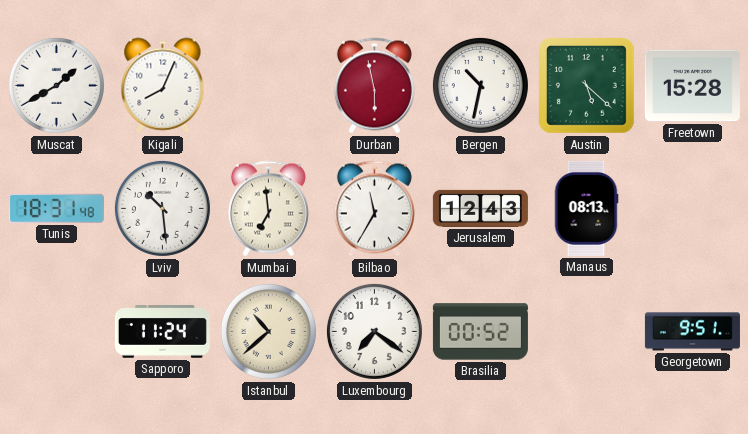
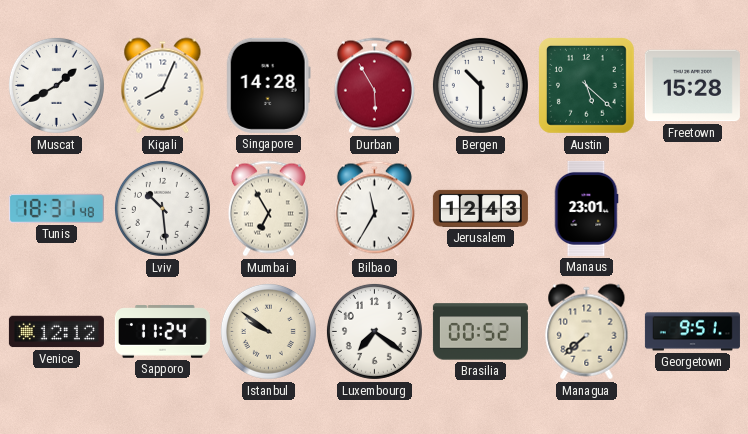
Singapore: none -> 14:28 (268, 85)
Durban: 5:58 -> 5:55 (374, 86)
Bergen: 10:32 -> 10:30 (480, 85)
Mumbai: 6:59 -> 6:55 (268, 209)
Manaus: 08:13 -> 23:01 (586, 208)
Venice: none -> 12:12 (56, 332)
Istanbul: 10:38 -> 9:51 (268, 331)
Managua: none -> 7:38 (587, 332)
